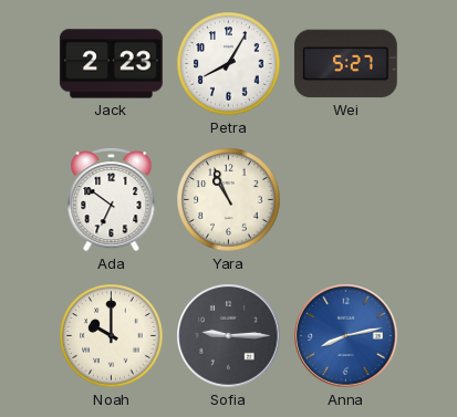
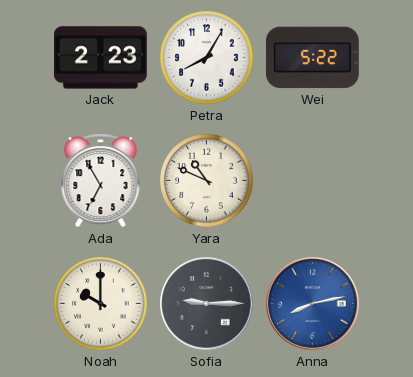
Wei: 5:27 -> 5:22 (312, 58)
Ada: 6:51 -> 6:55 (101, 180)
Yara: 10:56 -> 10:49 (207, 181)
